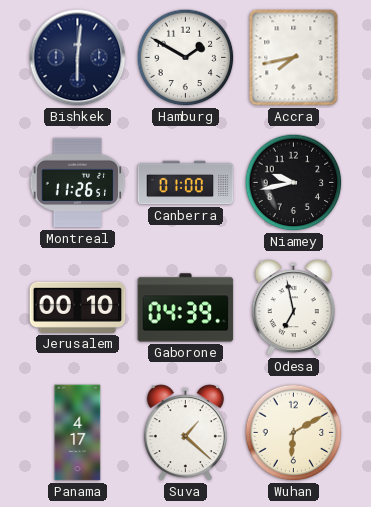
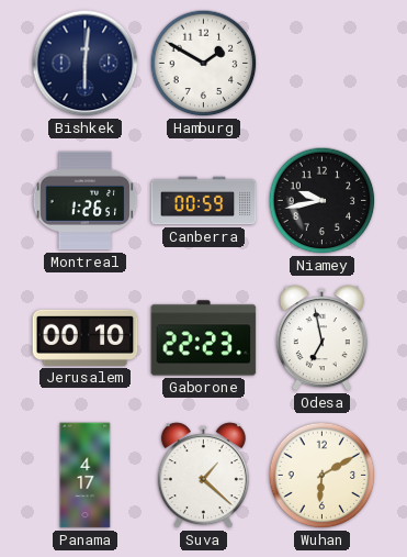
Accra: 7:43 -> none (294, 58)
Montreal: 11:26 -> 1:26 (86, 201)
Canberra: 01:00 -> 00:59 (204, 201)
Gaborone: 04:39 -> 22:23 (204, 338)
